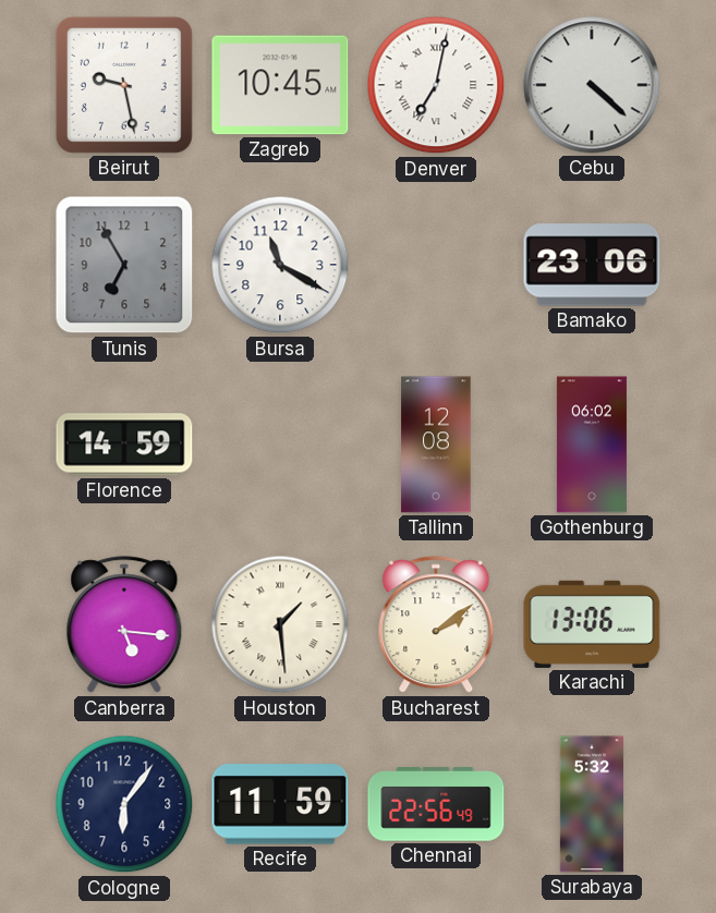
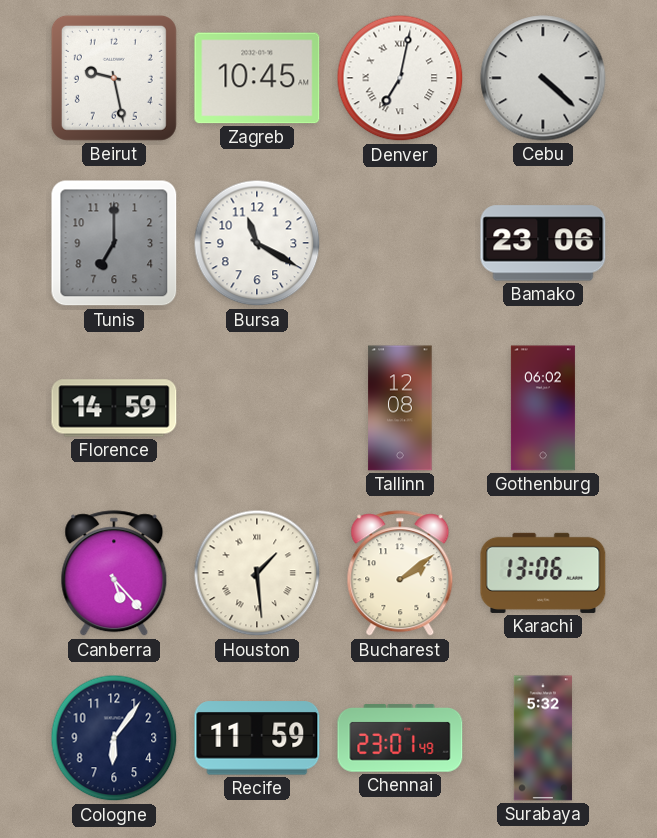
Tunis: 6:55 -> 7:00 (114, 243)
Canberra: 5:16 -> 5:23 (114, 574)
Chennai: 22:56 -> 23:01 (400, 738)
